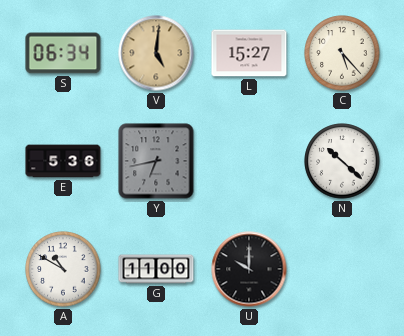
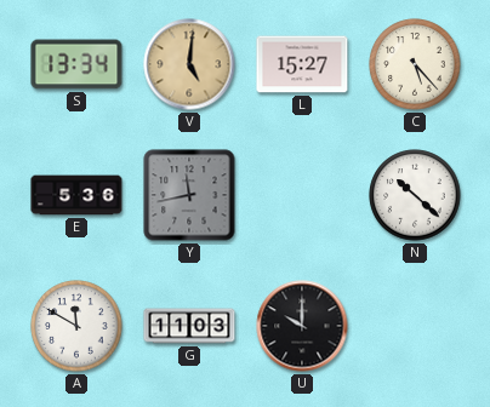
S: 06:34 -> 13:34 (76, 64)
Y: 6:43 -> 11:43 (189, 195)
A: 10:50 -> 11:50 (76, 326)
G: 11:00 -> 11:03 (189, 326)
